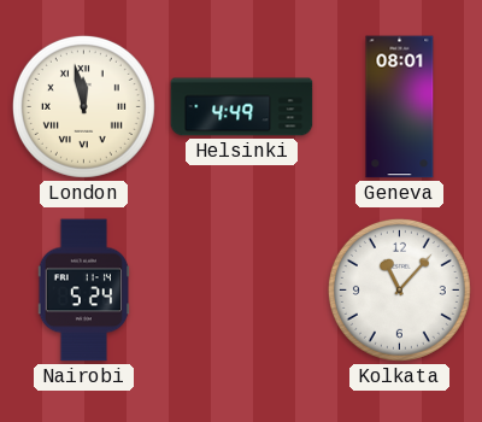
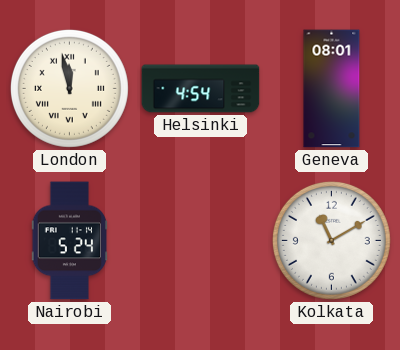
Helsinki: 4:49 -> 4:54 (201, 89)
Kolkata: 11:07 -> 11:10 (331, 240)
